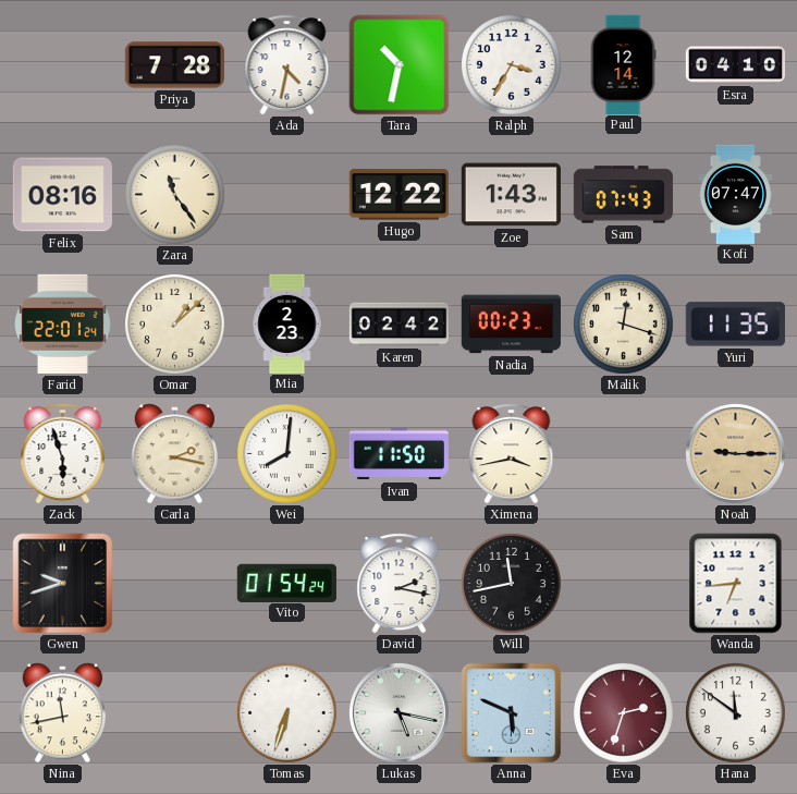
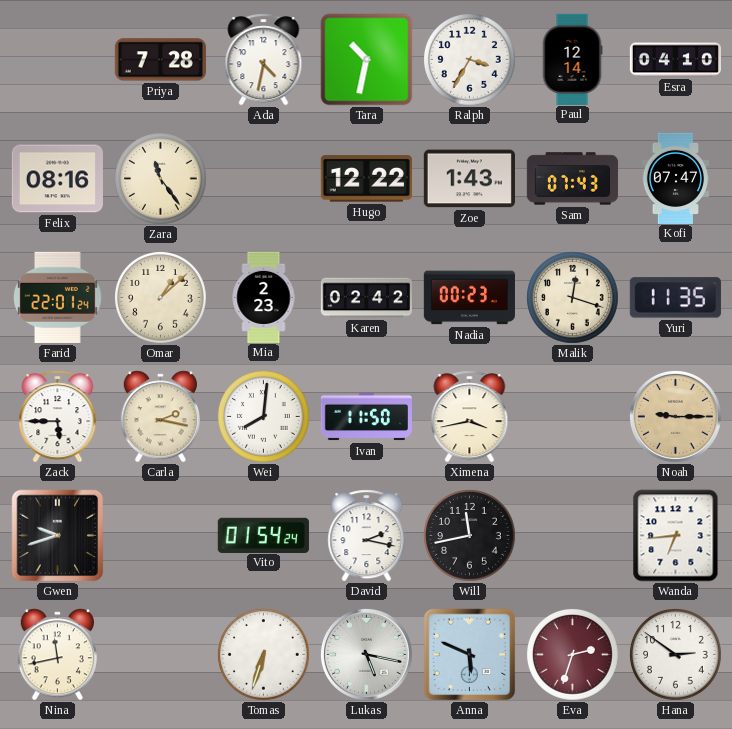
Zack: 5:57 -> 5:45 (58, 417)
Hana: 11:51 -> 2:51 (676, 655)
